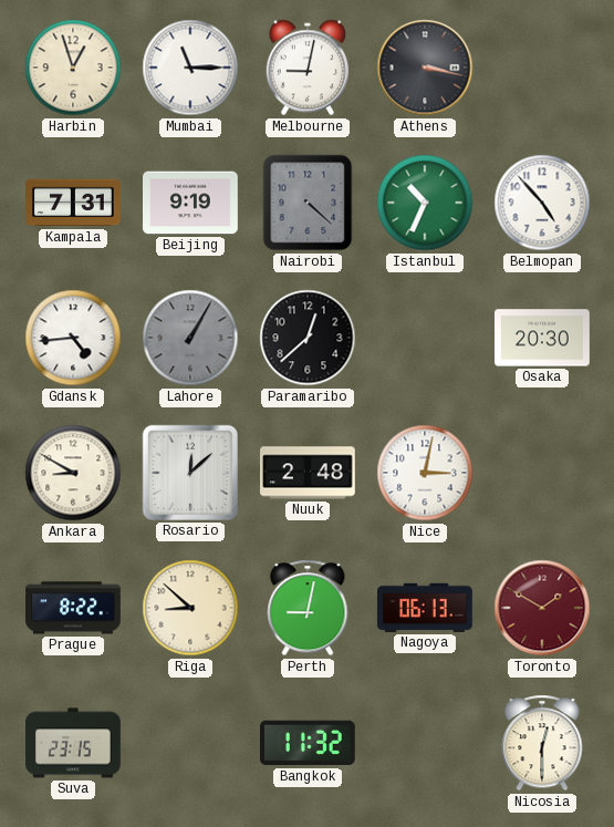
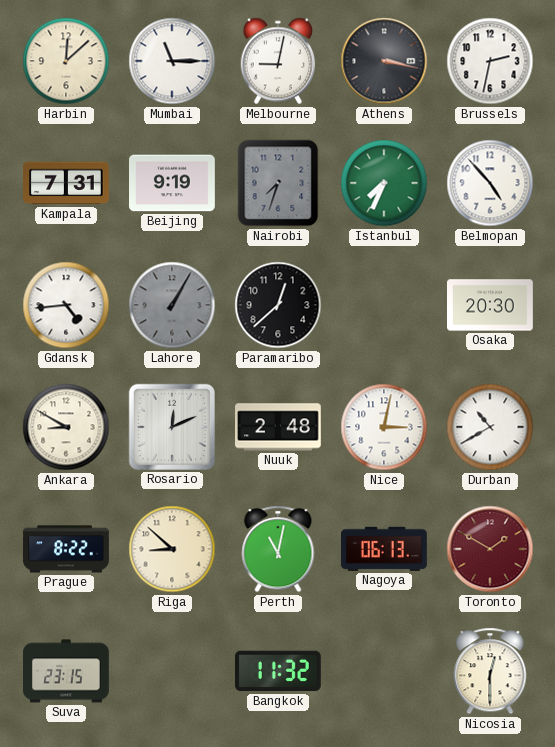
Harbin: 12:57 -> 12:08 (66, 61)
Brussels: none -> 2:32 (490, 61)
Nairobi: 4:22 -> 7:33 (278, 183)
Istanbul: 10:34 -> 7:34 (384, 183)
Rosario: 12:08 -> 12:11 (172, 427)
Durban: none -> 10:40 (490, 427)
Perth: 9:02 -> 11:02 (278, 549)
